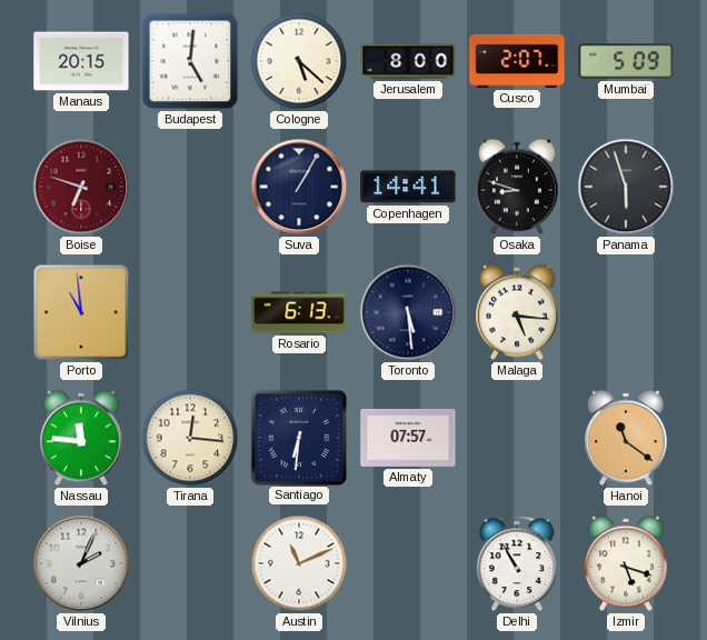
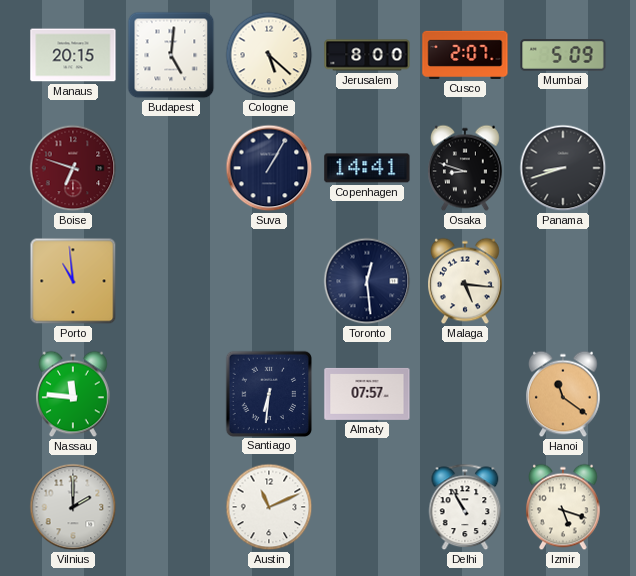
Panama: 5:57 -> 8:42 (563, 168)
Rosario: 6:13 -> none (299, 312)
Toronto: 5:29 -> 12:29 (367, 281)
Tirana: 12:16 -> none (190, 438)
Vilnius: 2:04 -> 2:00 (73, 507)
